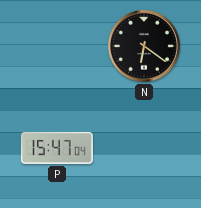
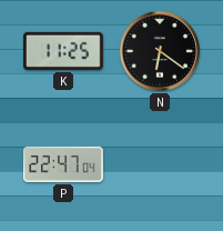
K: none -> 11:25 (63, 51)
P: 15:47 -> 22:47 (63, 164)
